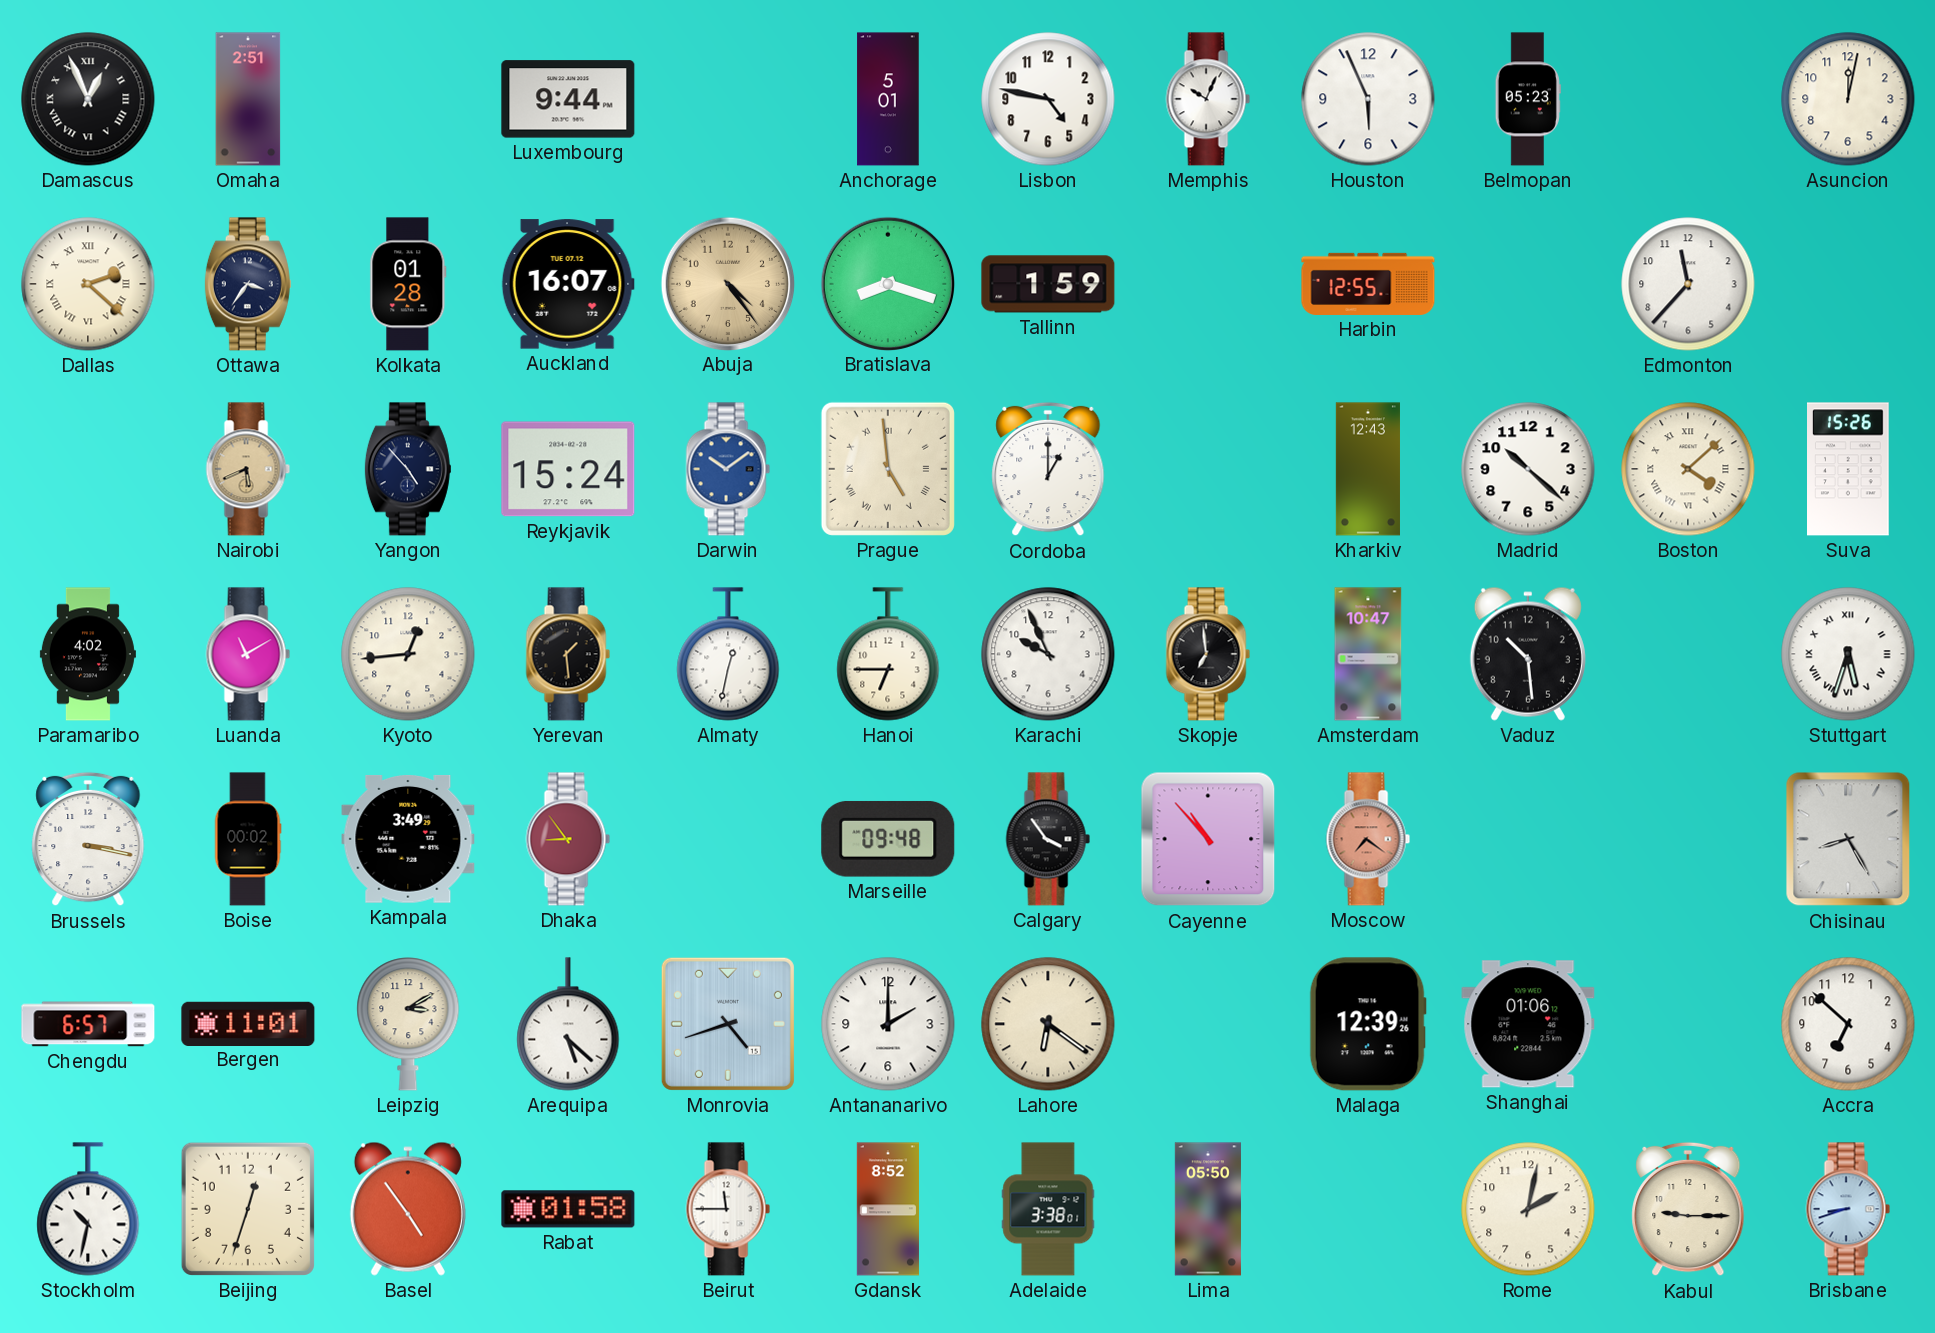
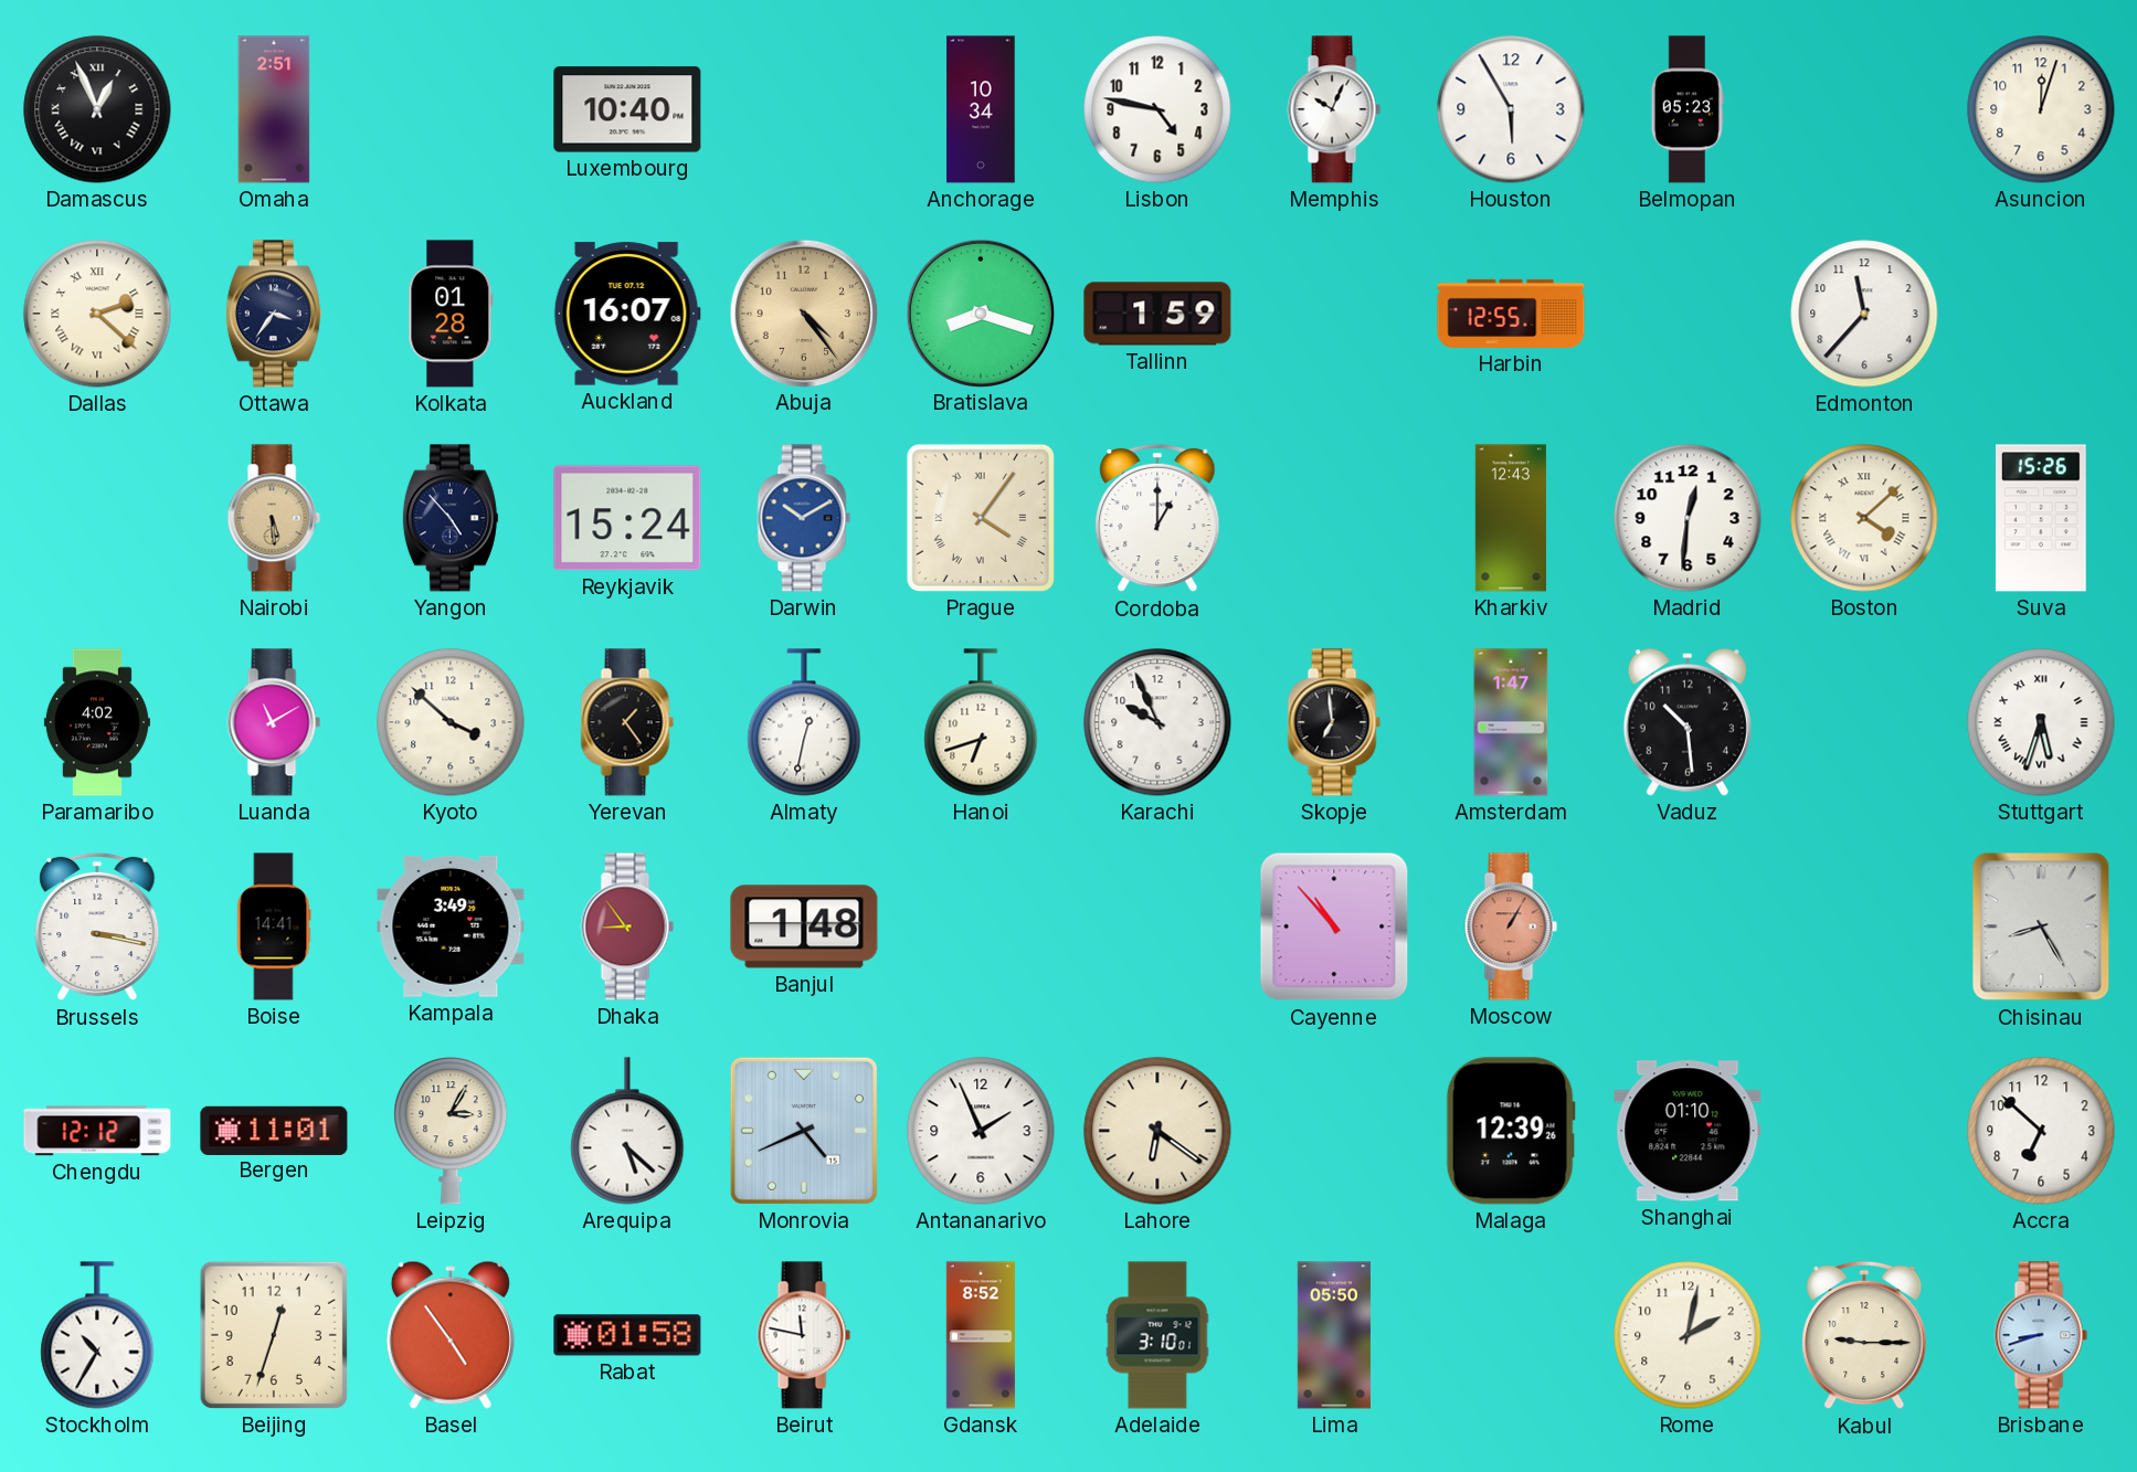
Luxembourg: 9:44 -> 10:40 (627, 109)
Anchorage: 5:01 -> 10:34 (981, 109)
Houston: 5:56 -> 5:55 (1511, 109)
Asuncion: 12:02 -> 12:03 (2041, 109)
Nairobi: 5:41 -> 5:29 (274, 518)
Darwin: 10:09 -> 10:10 (804, 518)
Prague: 4:59 -> 4:06 (981, 518)
Madrid: 10:22 -> 12:31 (1688, 518)
Kyoto: 12:44 -> 3:52 (451, 722)
Yerevan: 1:29 -> 1:24 (627, 722)
Hanoi: 6:45 -> 6:42 (981, 722)
Amsterdam: 10:47 -> 1:47 (1511, 722)
Boise: 00:02 -> 14:41 (274, 926)
Banjul: none -> 1:48 (804, 926)
Marseille: 09:48 -> none (888, 839)
Calgary: 3:54 -> none (1048, 839)
Moscow: 7:21 -> 1:05 (1511, 926)
Chengdu: 6:57 -> 12:12 (97, 1131)
Leipzig: 3:10 -> 3:05 (451, 1131)
Monrovia: 4:42 -> 4:41 (804, 1131)
Antananarivo: 2:00 -> 1:56 (981, 1131)
Shanghai: 01:06 -> 01:10 (1688, 1131)
Stockholm: 10:32 -> 10:35 (97, 1335)
Beirut: 11:45 -> 11:47 (804, 1335)
Adelaide: 3:38 -> 3:10 (1157, 1335)
